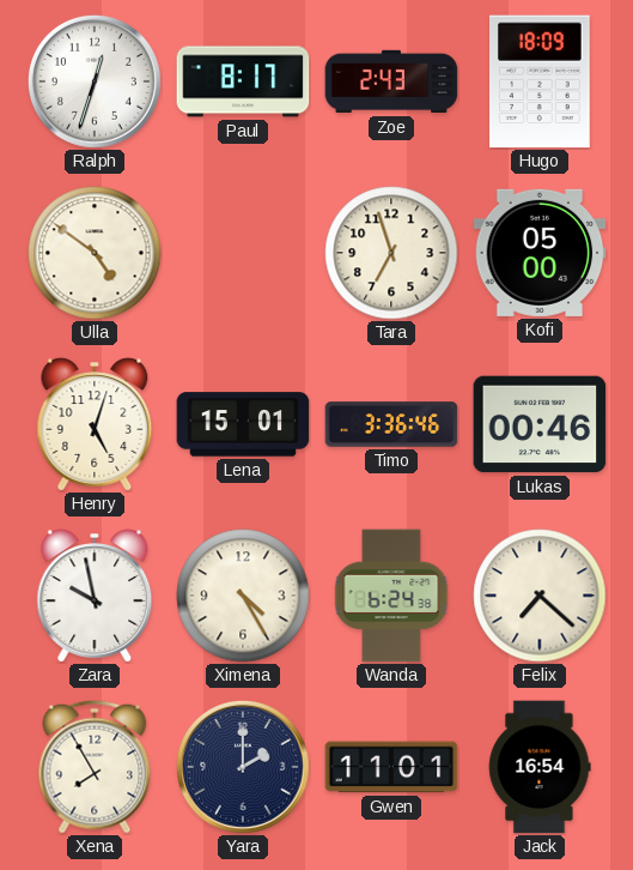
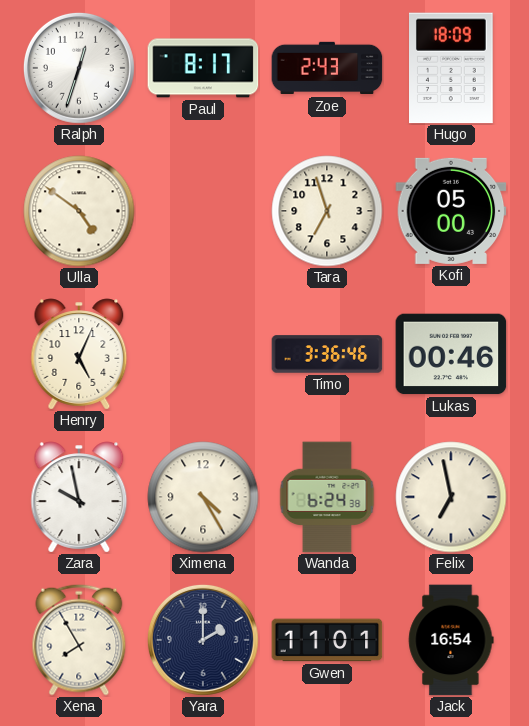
Henry: 5:03 -> 5:04 (79, 354)
Lena: 15:01 -> none (243, 424)
Felix: 7:22 -> 6:58 (451, 497)
